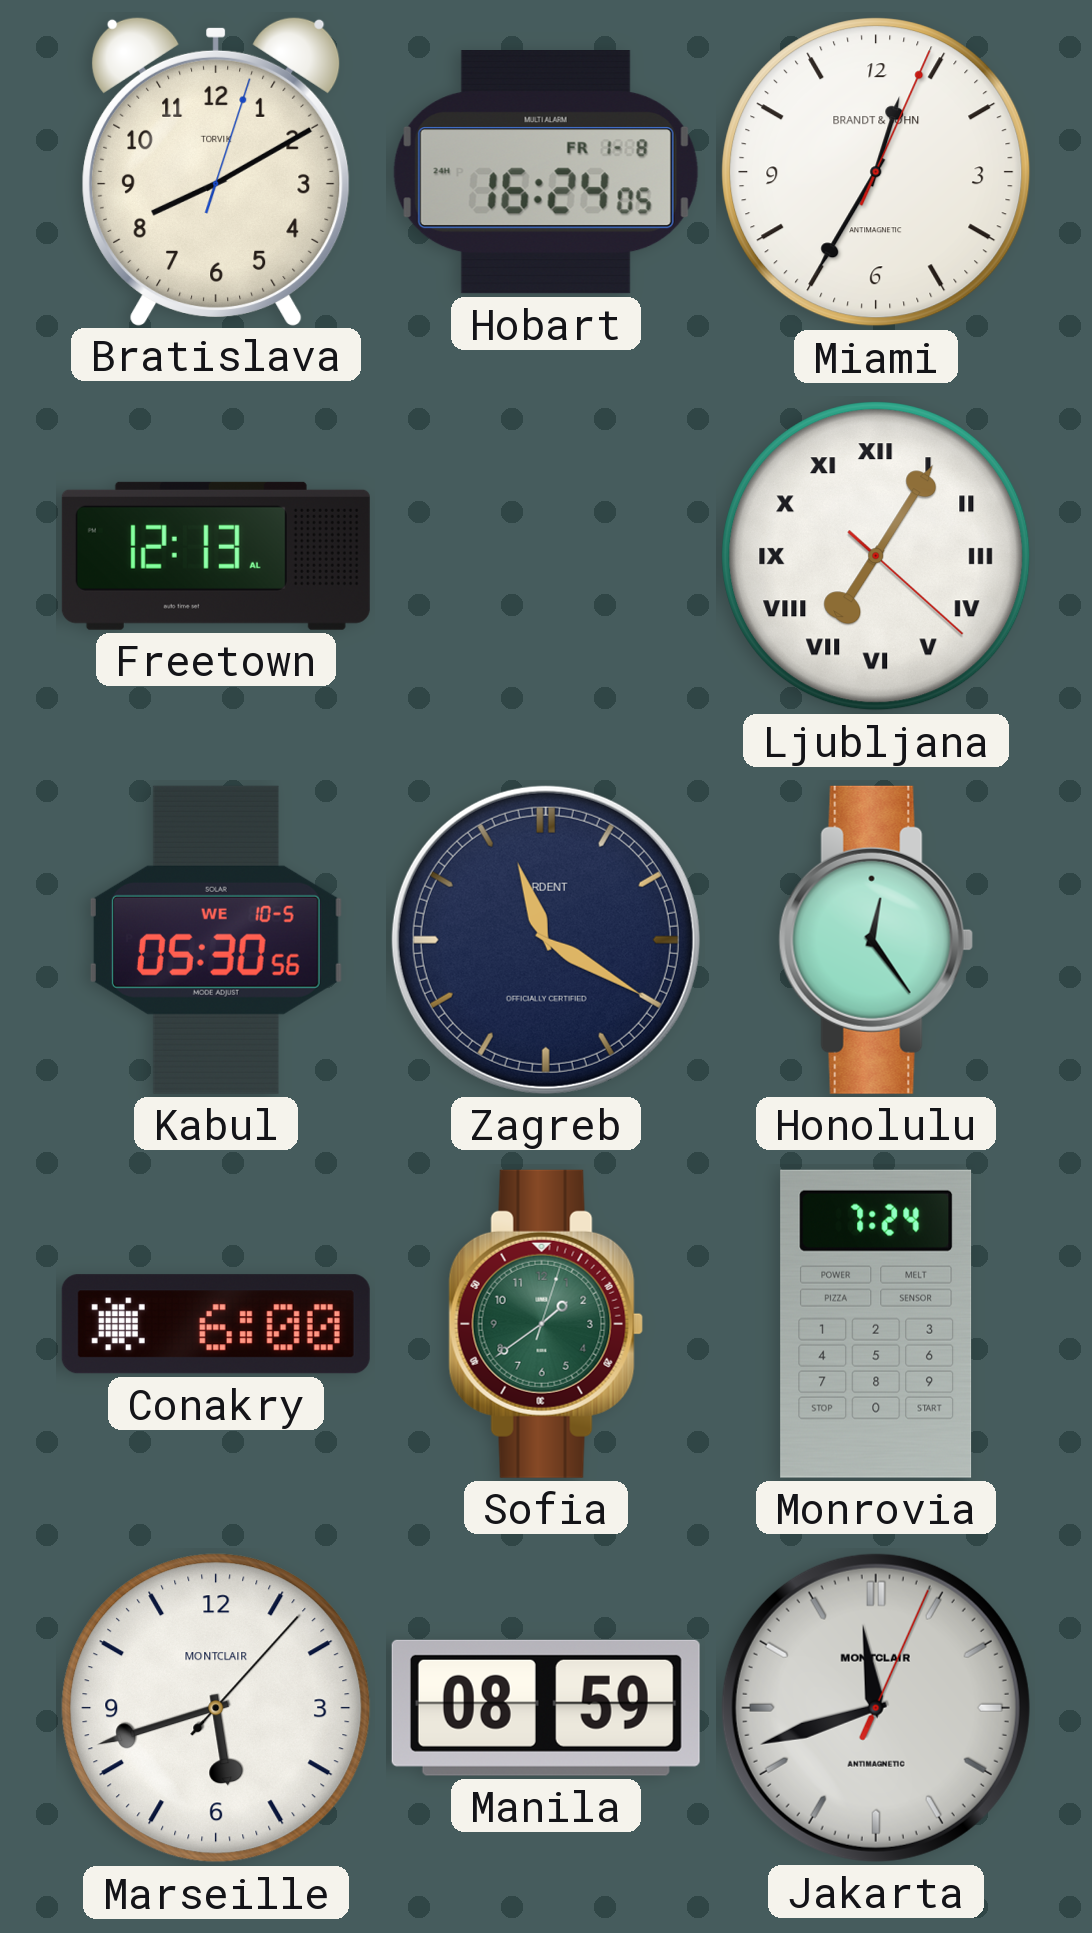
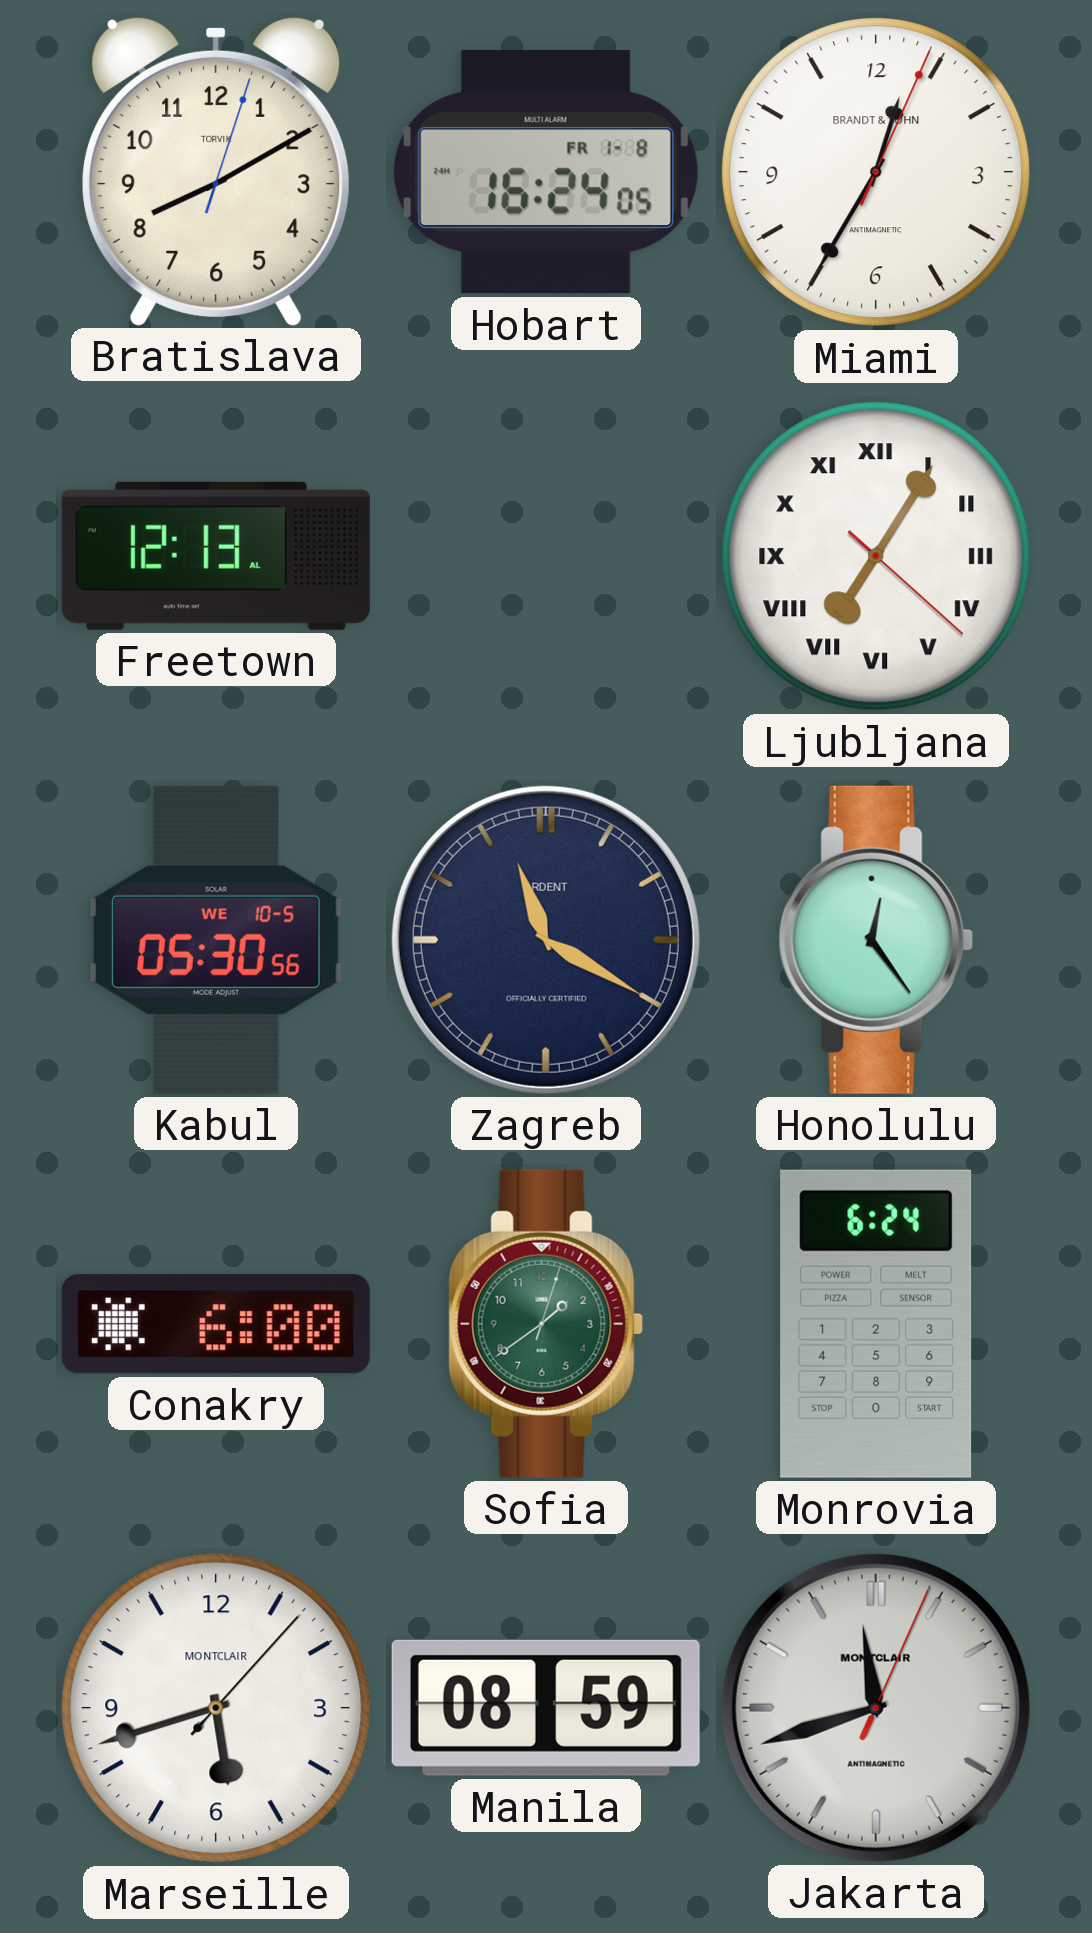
Monrovia: 7:24 -> 6:24 (876, 1324)
